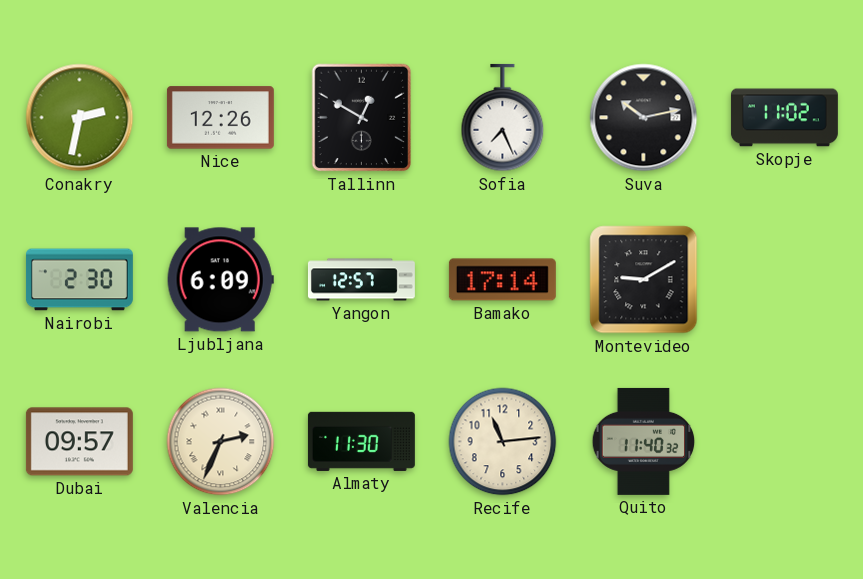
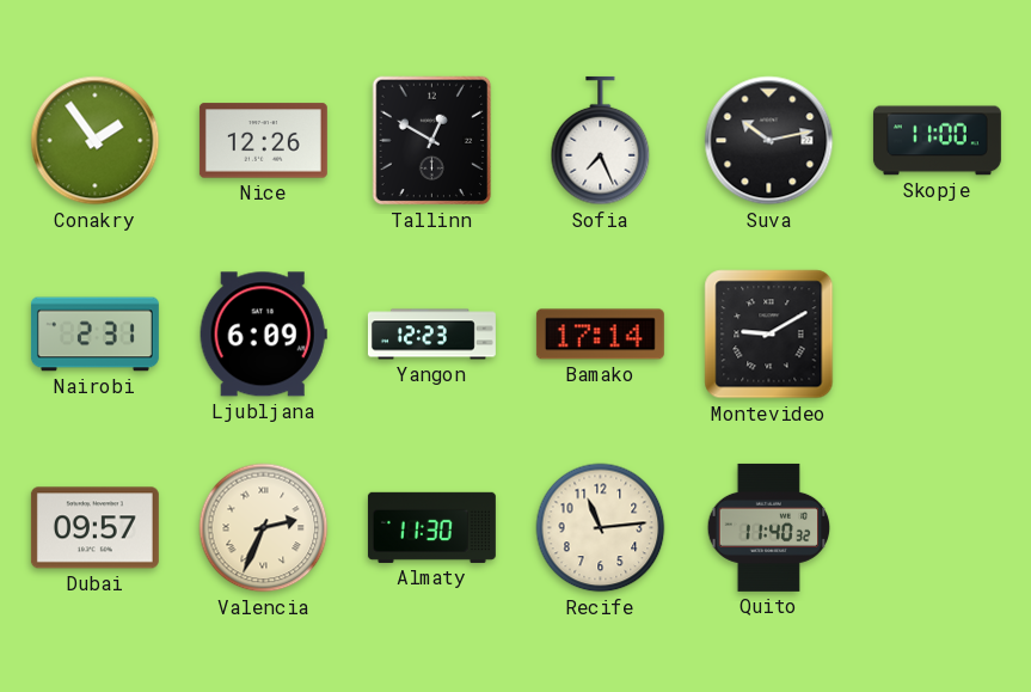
Conakry: 2:32 -> 1:54 (96, 141)
Skopje: 11:02 -> 11:00 (937, 141)
Nairobi: 2:30 -> 2:31 (94, 335)
Yangon: 12:57 -> 12:23 (431, 335)
